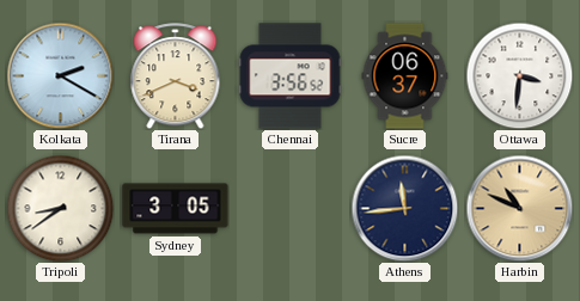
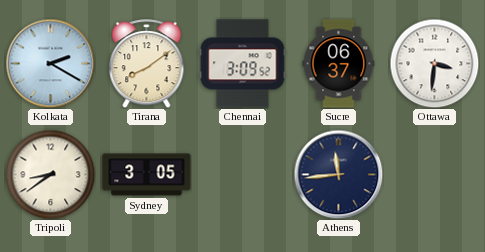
Tirana: 3:41 -> 8:09 (147, 64)
Chennai: 3:56 -> 3:09 (243, 64)
Harbin: 10:49 -> none (519, 208)
